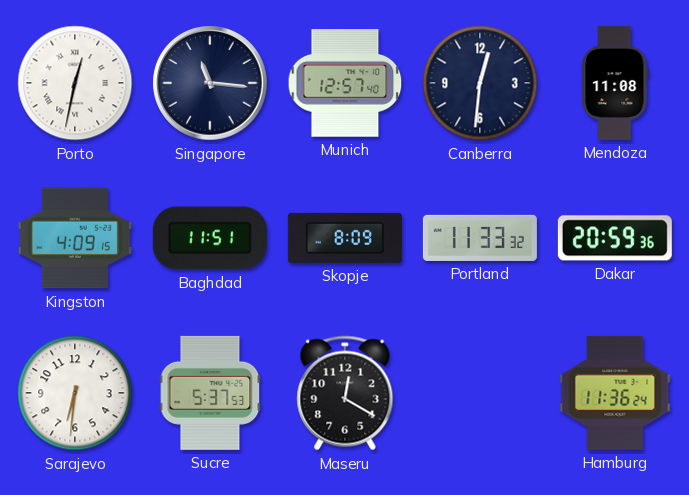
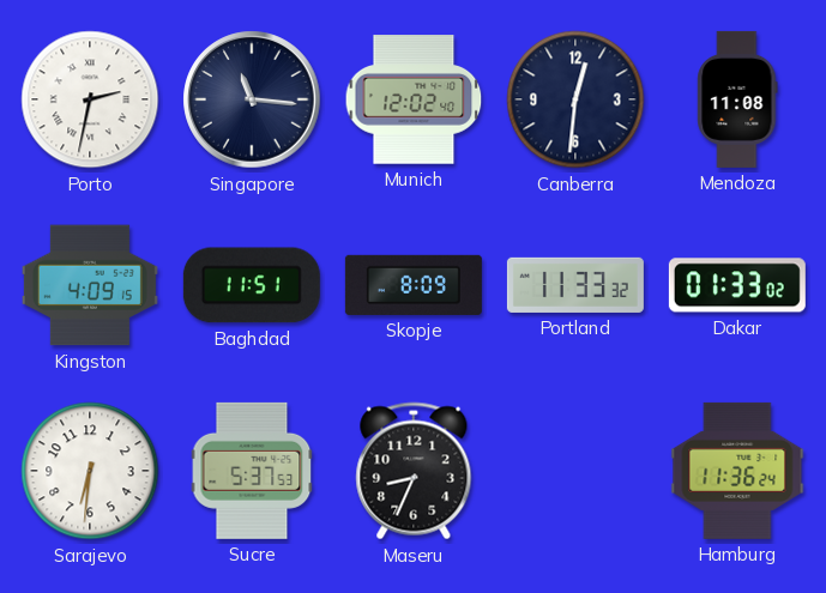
Porto: 12:32 -> 2:32 (90, 99)
Munich: 12:57 -> 12:02 (414, 99)
Dakar: 20:59 -> 01:33 (737, 285)
Maseru: 12:20 -> 8:34 (414, 471)
